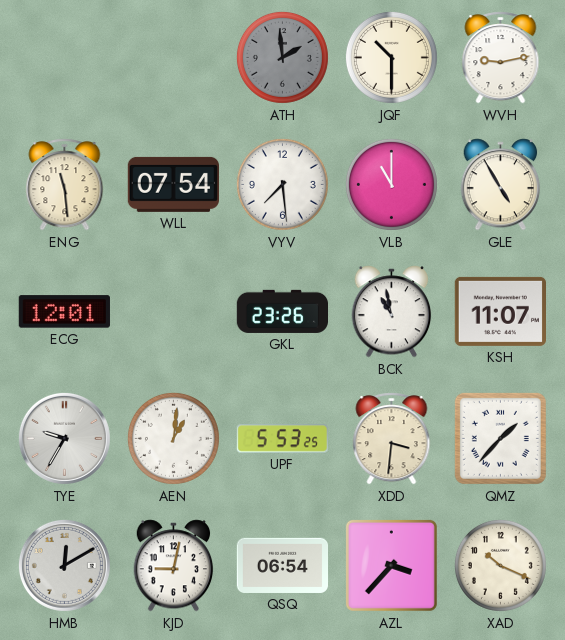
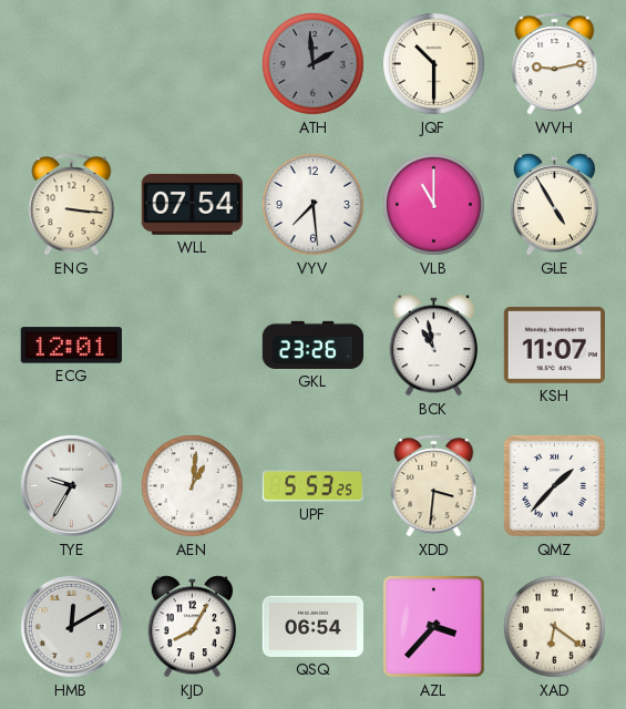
ENG: 11:29 -> 3:16 (72, 205)
KJD: 9:02 -> 8:05 (193, 627)
XAD: 10:19 -> 6:21 (554, 626)
